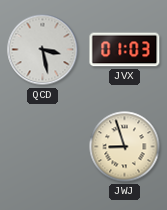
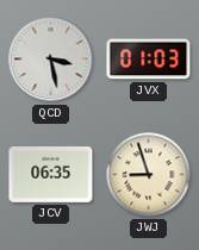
JCV: none -> 06:35 (51, 175)
